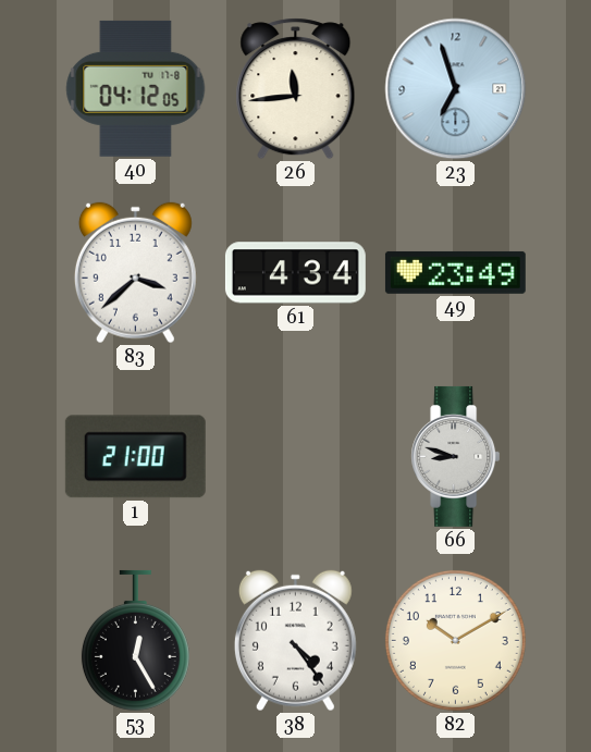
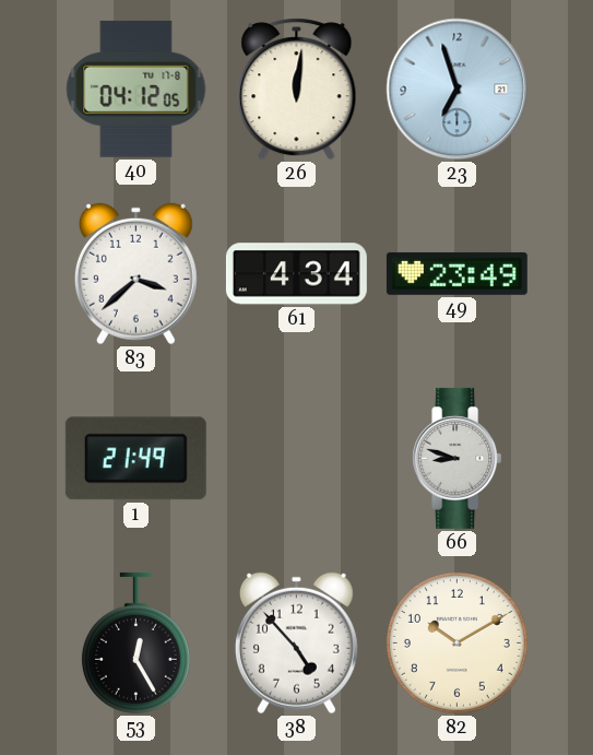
26: 11:44 -> 12:01 (297, 90)
1: 21:00 -> 21:49 (135, 459)
38: 4:24 -> 4:53 (296, 644)
